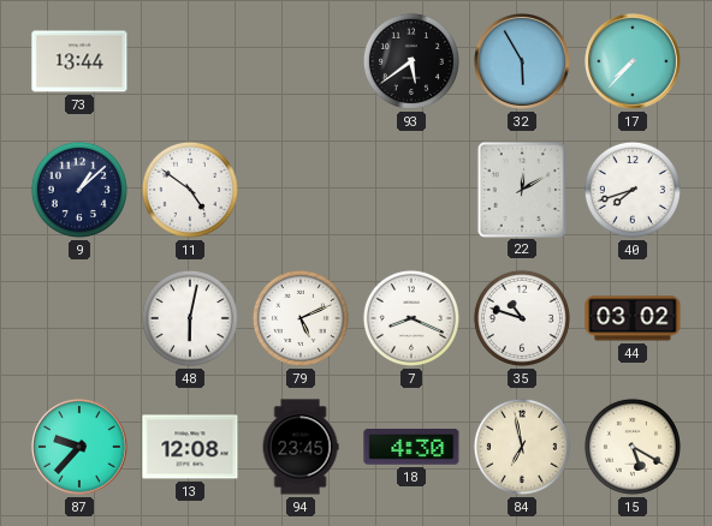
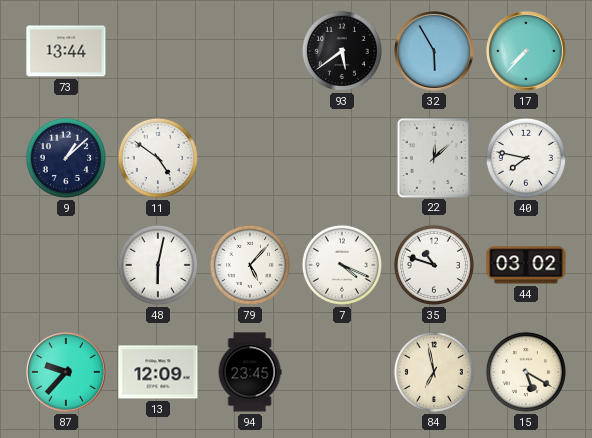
22: 12:10 -> 12:08 (433, 157)
40: 7:42 -> 7:47 (526, 158)
79: 5:11 -> 5:07 (250, 265)
7: 8:19 -> 4:19 (342, 265)
13: 12:08 -> 12:09 (158, 372)
18: 4:30 -> none (411, 447)
